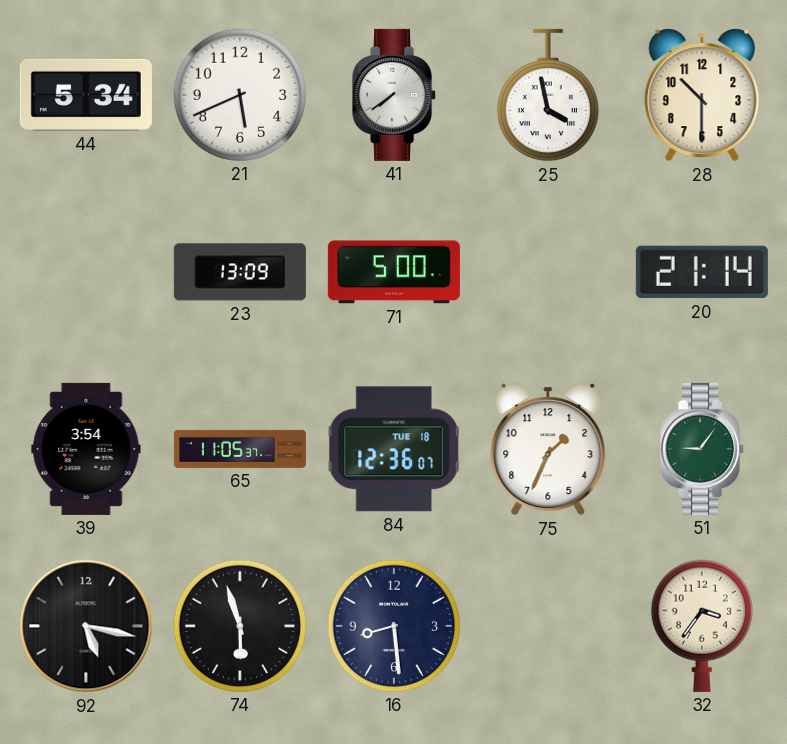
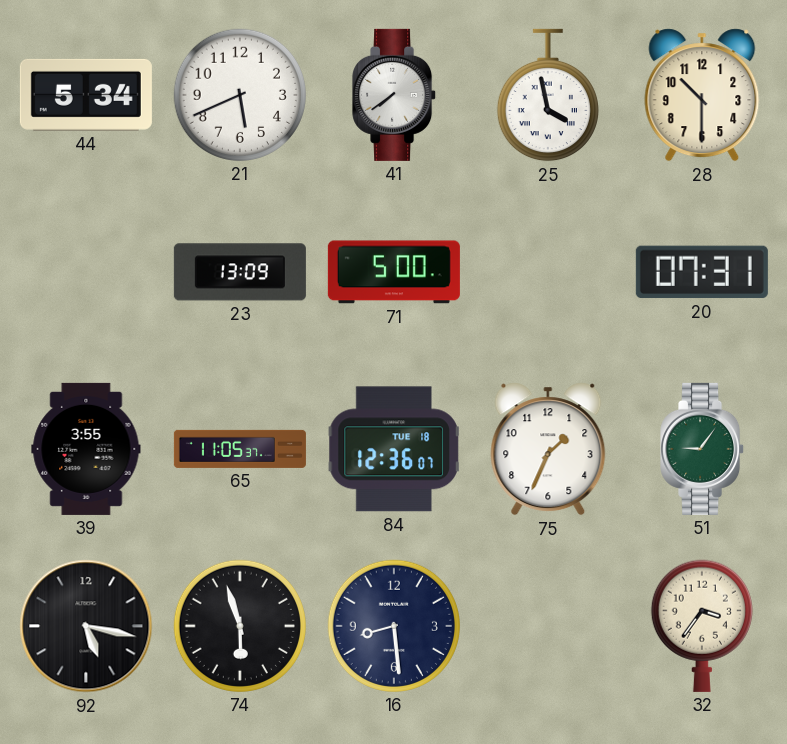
20: 21:14 -> 07:31 (702, 272)
39: 3:54 -> 3:55 (86, 449)
